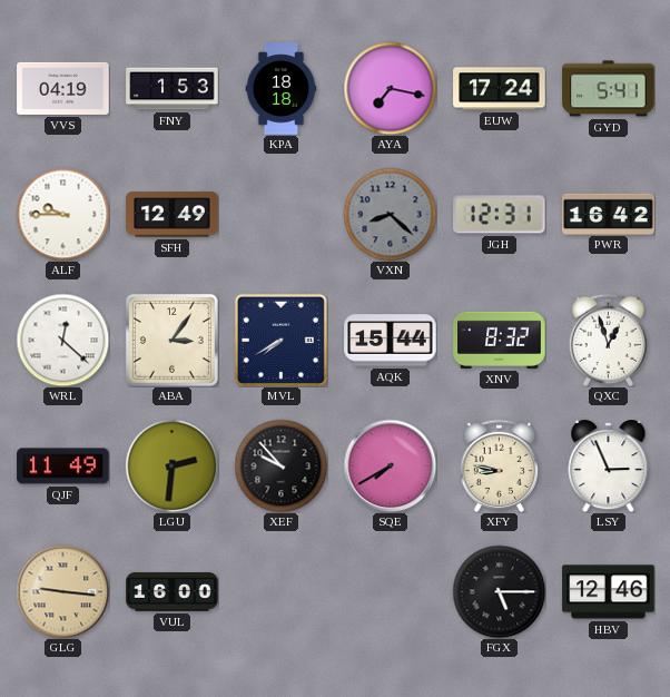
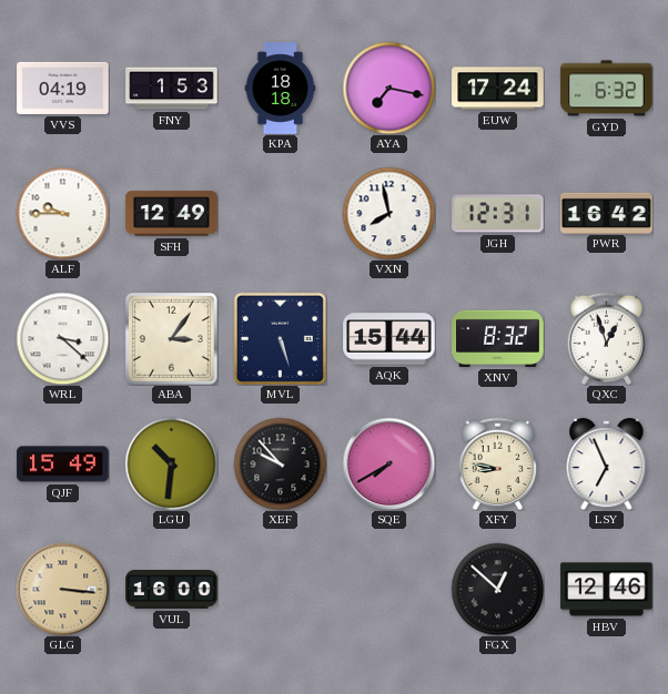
GYD: 5:41 -> 6:32 (607, 89)
VXN: 8:22 -> 7:58 (388, 213)
VXN dial: grey -> white (388, 213)
WRL: 12:22 -> 3:22 (62, 338)
MVL: 7:40 -> 5:27 (280, 338)
QJF: 11:49 -> 15:49 (63, 465)
LGU: 2:31 -> 10:31 (171, 463)
LSY: 2:56 -> 6:56 (607, 465)
GLG: 9:16 -> 3:16 (62, 589)
FGX: 5:15 -> 12:52 (497, 589)
